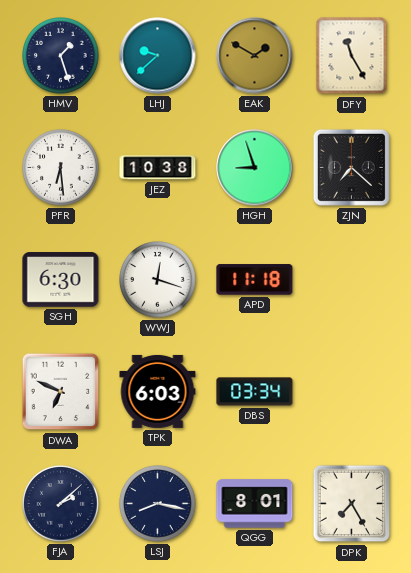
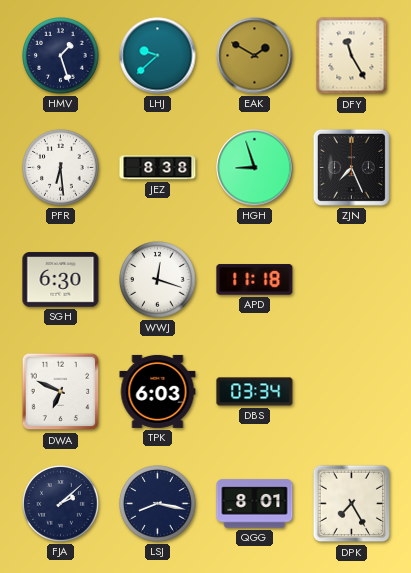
JEZ: 10:38 -> 8:38 (158, 168)
ZJN: 7:22 -> 7:26 (351, 167)
